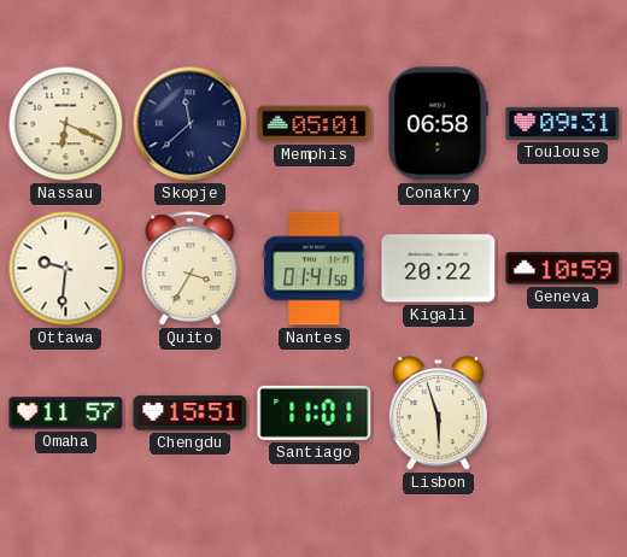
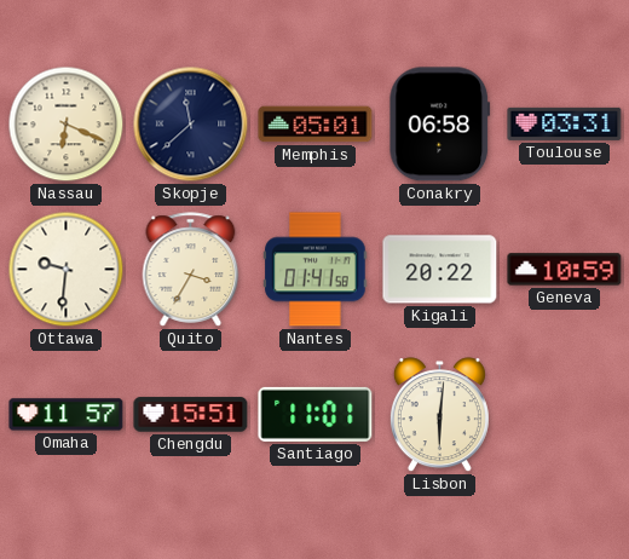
Toulouse: 09:31 -> 03:31 (565, 123)
Lisbon: 5:57 -> 6:01 (439, 415)
